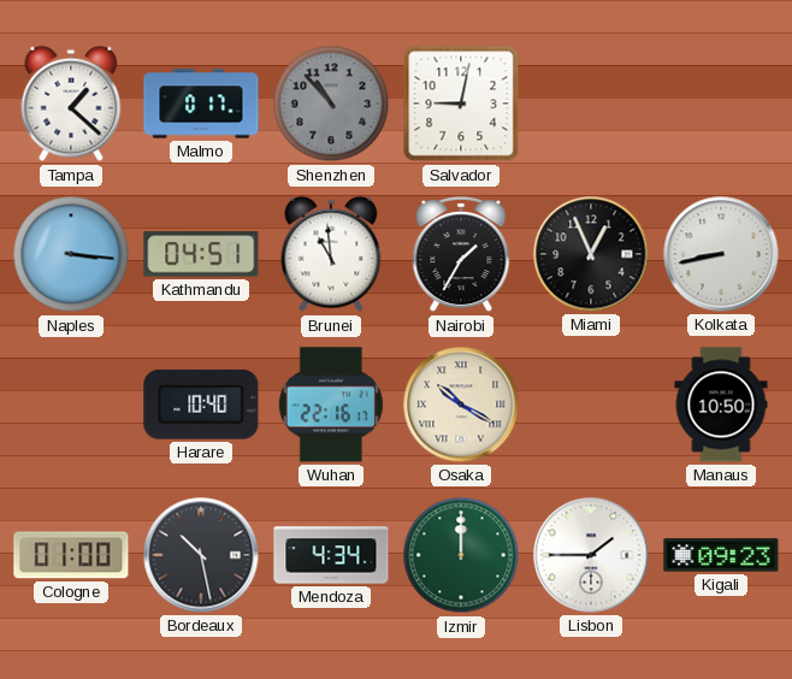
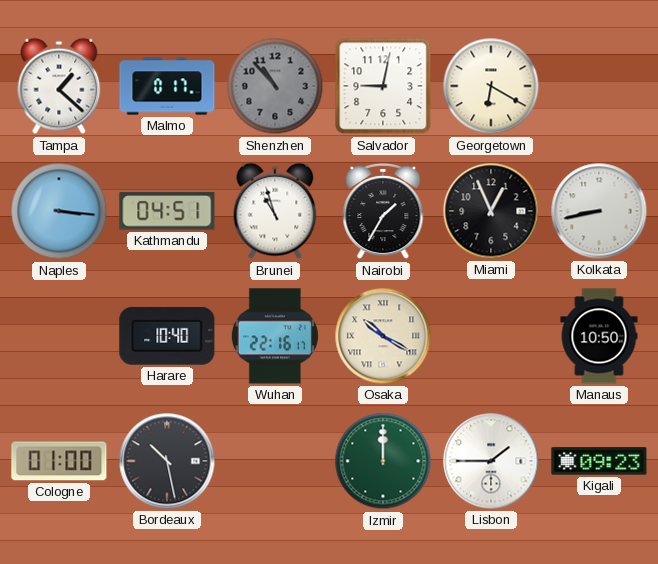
Georgetown: none -> 6:20 (491, 86)
Brunei: 10:59 -> 10:57 (275, 211)
Mendoza: 4:34 -> none (331, 555)
